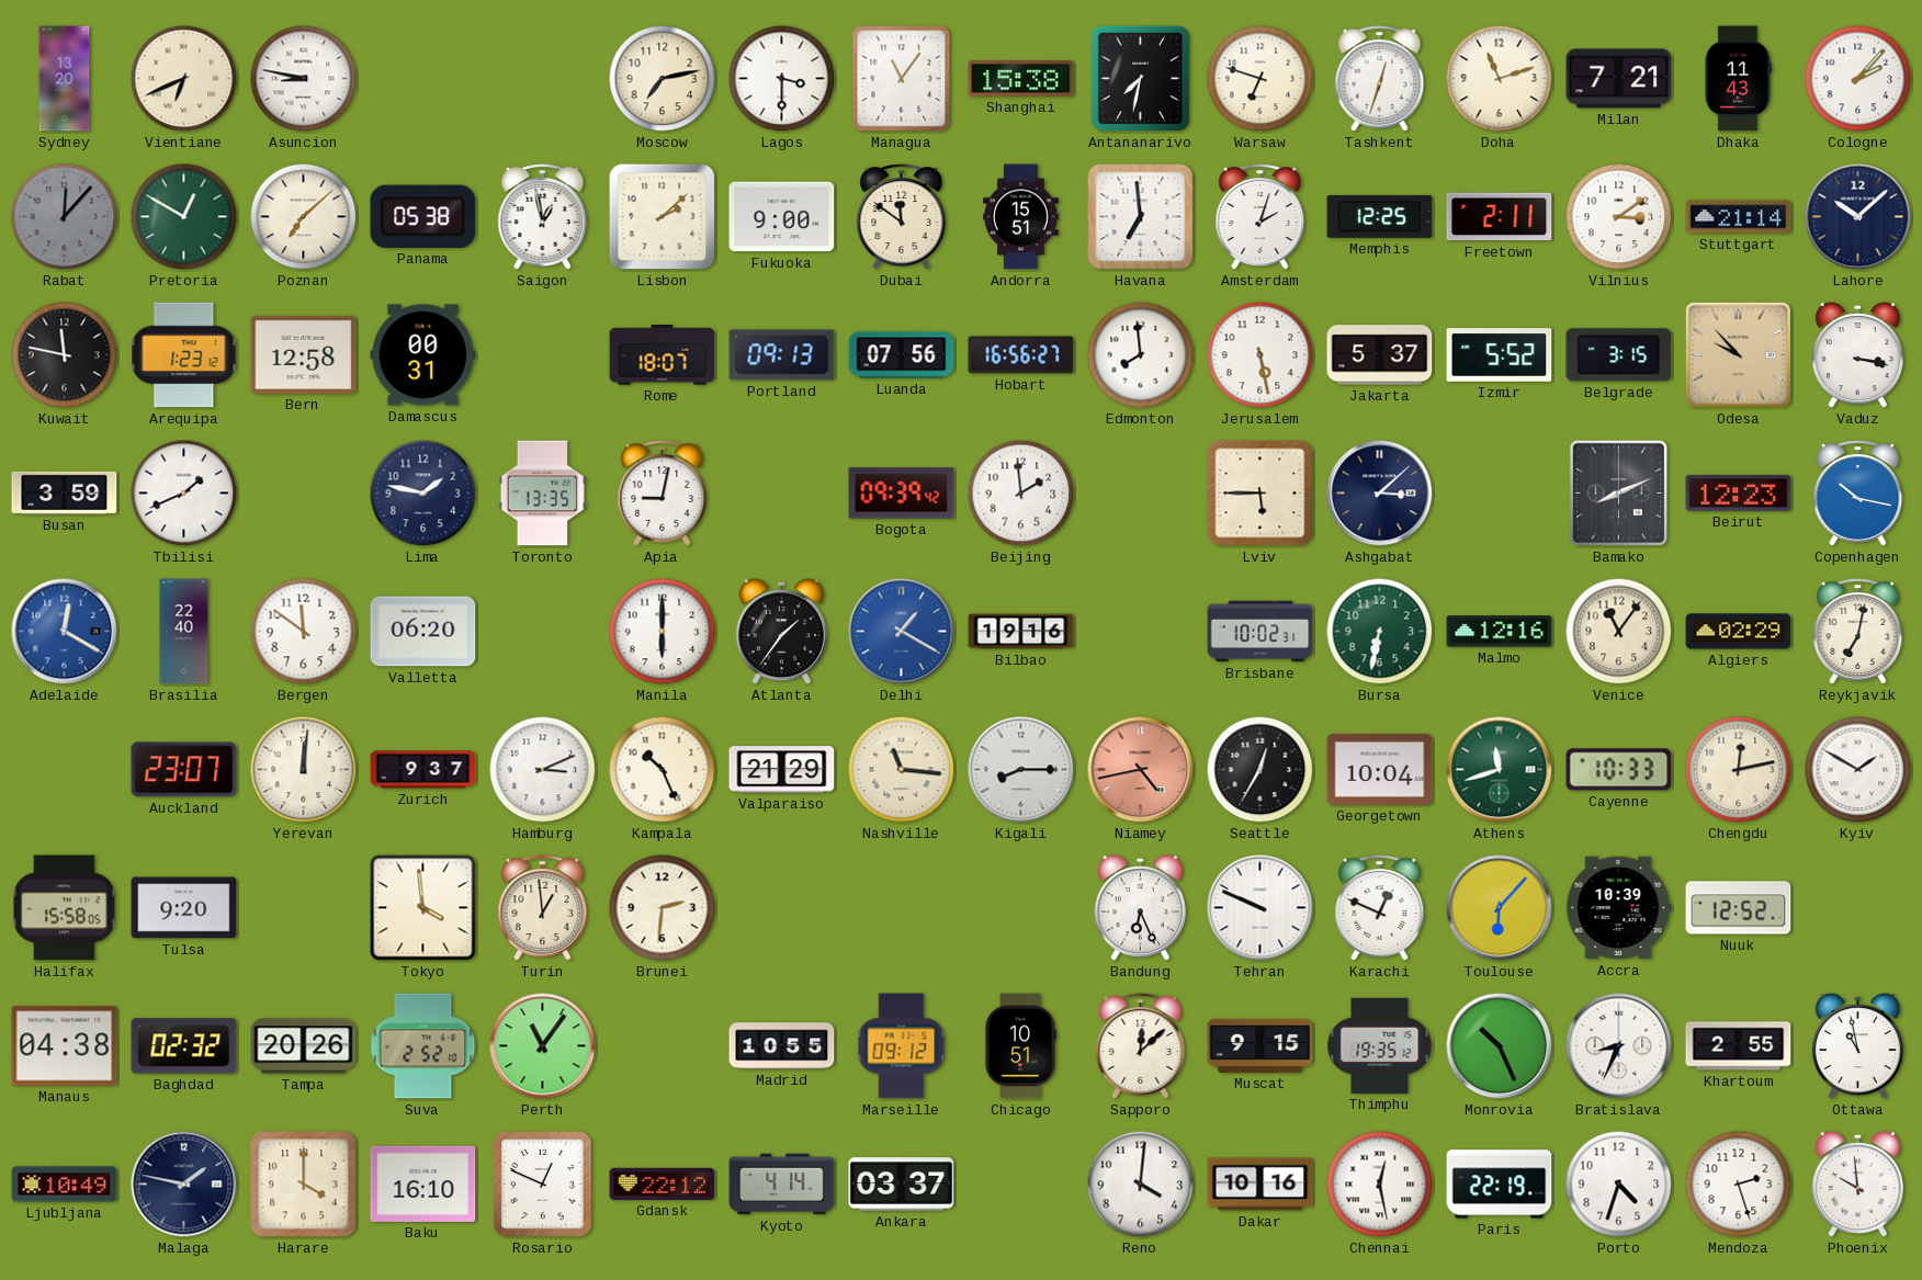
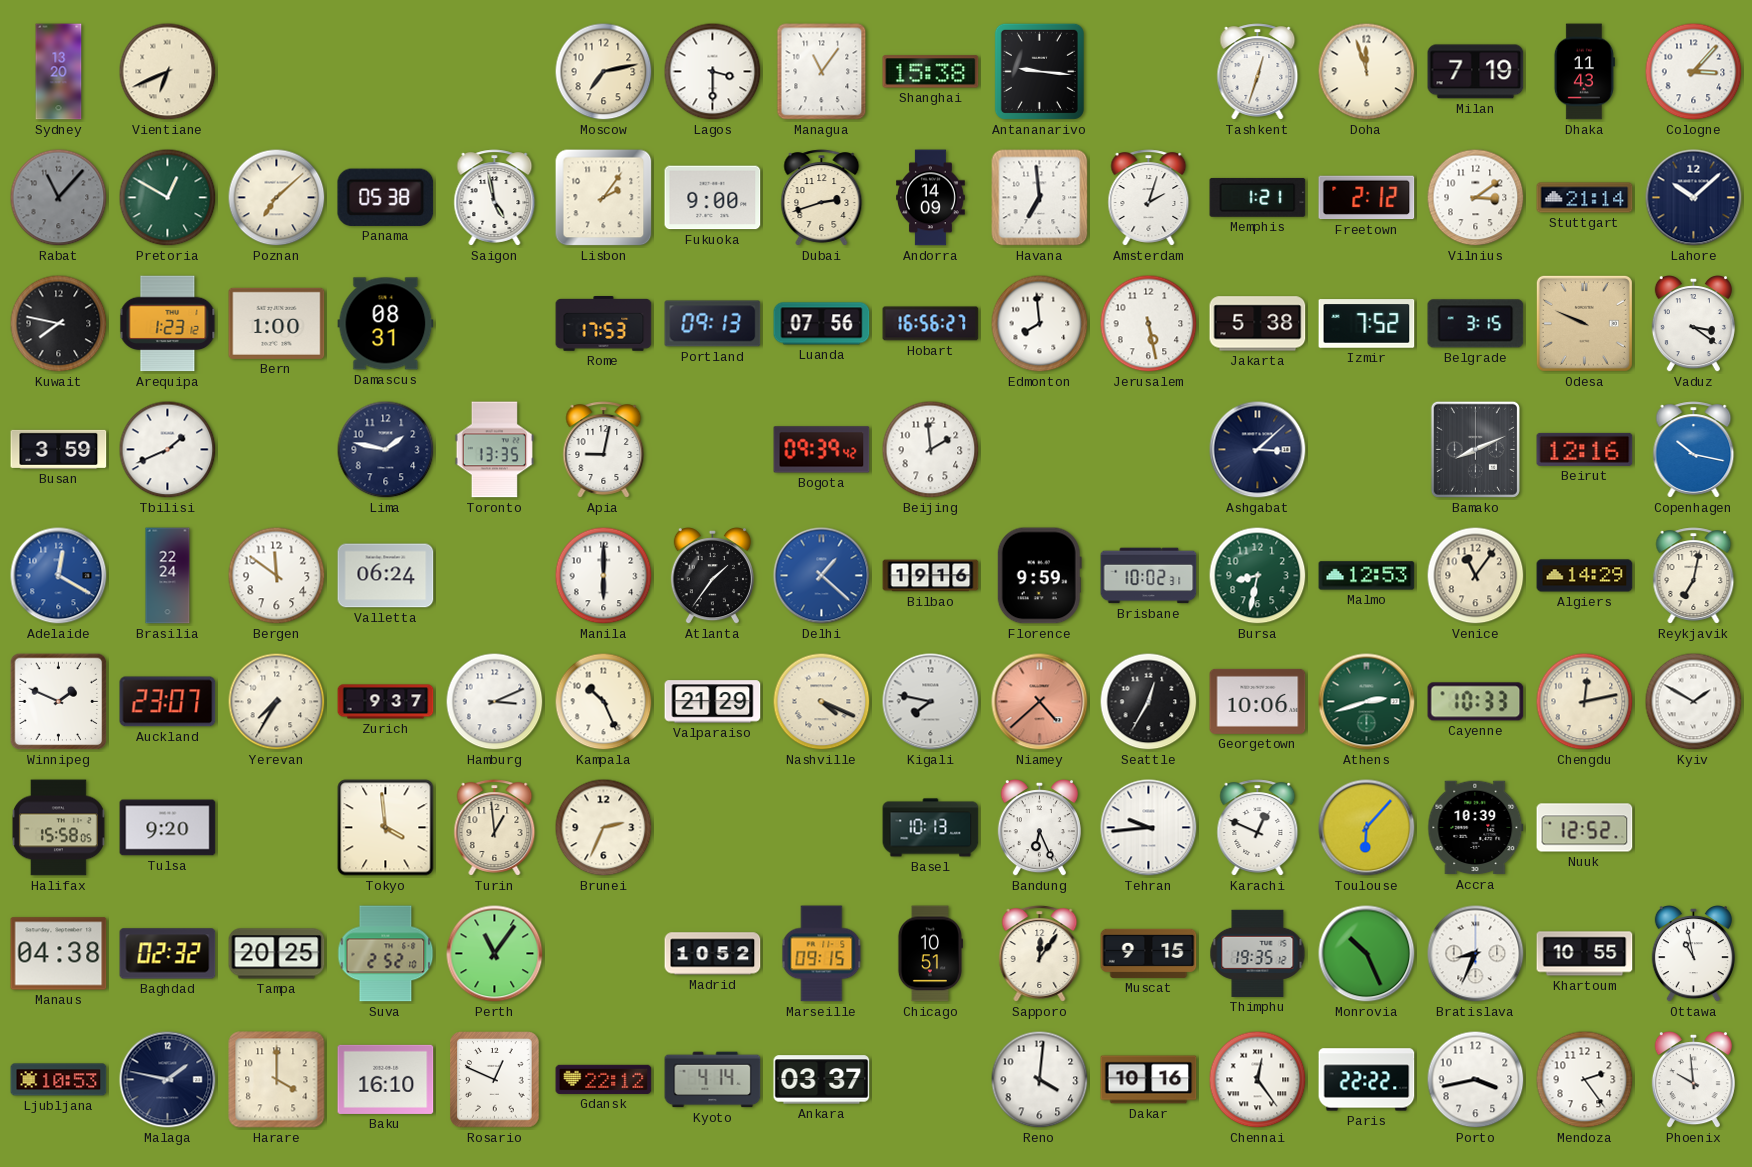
Asuncion: 8:47 -> none (304, 79)
Antananarivo: 7:32 -> 9:16 (1039, 71)
Warsaw: 6:48 -> none (1260, 79)
Doha: 11:12 -> 11:57 (1367, 72)
Milan: 7:21 -> 7:19 (1476, 72)
Cologne: 2:07 -> 3:07 (1694, 72)
Rabat: 12:07 -> 11:07 (59, 198)
Saigon: 12:58 -> 4:58 (495, 198)
Lisbon: 2:08 -> 2:06 (604, 198)
Dubai: 11:51 -> 2:42 (822, 198)
Andorra: 15:51 -> 14:09 (931, 198)
Memphis: 12:25 -> 1:21 (1258, 197)
Freetown: 2:11 -> 2:12 (1367, 198)
Kuwait: 11:47 -> 7:47 (59, 324)
Bern: 12:58 -> 1:00 (277, 323)
Damascus: 00:31 -> 08:31 (386, 324)
Rome: 18:07 -> 17:53 (604, 324)
Jakarta: 5:37 -> 5:38 (1258, 324)
Izmir: 5:52 -> 7:52 (1367, 324)
Odesa: 9:53 -> 9:49 (1584, 323)
Vaduz: 3:17 -> 3:21 (1693, 325)
Lviv: 5:45 -> none (1260, 494)
Beirut: 12:23 -> 12:16 (1585, 449)
Brasilia: 22:40 -> 22:24 (168, 576)
Valletta: 06:20 -> 06:24 (386, 576)
Delhi: 1:20 -> 1:22 (822, 576)
Florence: none -> 9:59 (1039, 576)
Bursa: 6:32 -> 8:32 (1258, 576)
Malmo: 12:16 -> 12:53 (1367, 576)
Algiers: 02:29 -> 14:29 (1585, 576)
Winnipeg: none -> 1:49 (59, 702)
Yerevan: 12:01 -> 7:35 (277, 702)
Nashville: 11:16 -> 4:19 (822, 702)
Kigali: 8:15 -> 7:47 (931, 702)
Niamey: 4:43 -> 4:38 (1040, 702)
Georgetown: 10:04 -> 10:06 (1258, 701)
Athens: 11:42 -> 2:42 (1367, 702)
Brunei: 2:31 -> 2:34 (604, 828)
Basel: none -> 10:13 (931, 828)
Tehran: 9:49 -> 9:44 (1149, 828)
Tampa: 20:26 -> 20:25 (277, 954)
Madrid: 10:55 -> 10:52 (713, 954)
Marseille: 09:12 -> 09:15 (822, 954)
Sapporo: 12:08 -> 12:06 (1040, 954)
Khartoum: 2:55 -> 10:55 (1585, 954)
Ljubljana: 10:49 -> 10:53 (59, 1080)
Chennai: 12:28 -> 12:24 (1258, 1080)
Paris: 22:19 -> 22:22 (1367, 1080)
Porto: 4:33 -> 3:43 (1476, 1080)
Mendoza: 2:27 -> 2:24 (1585, 1080)
